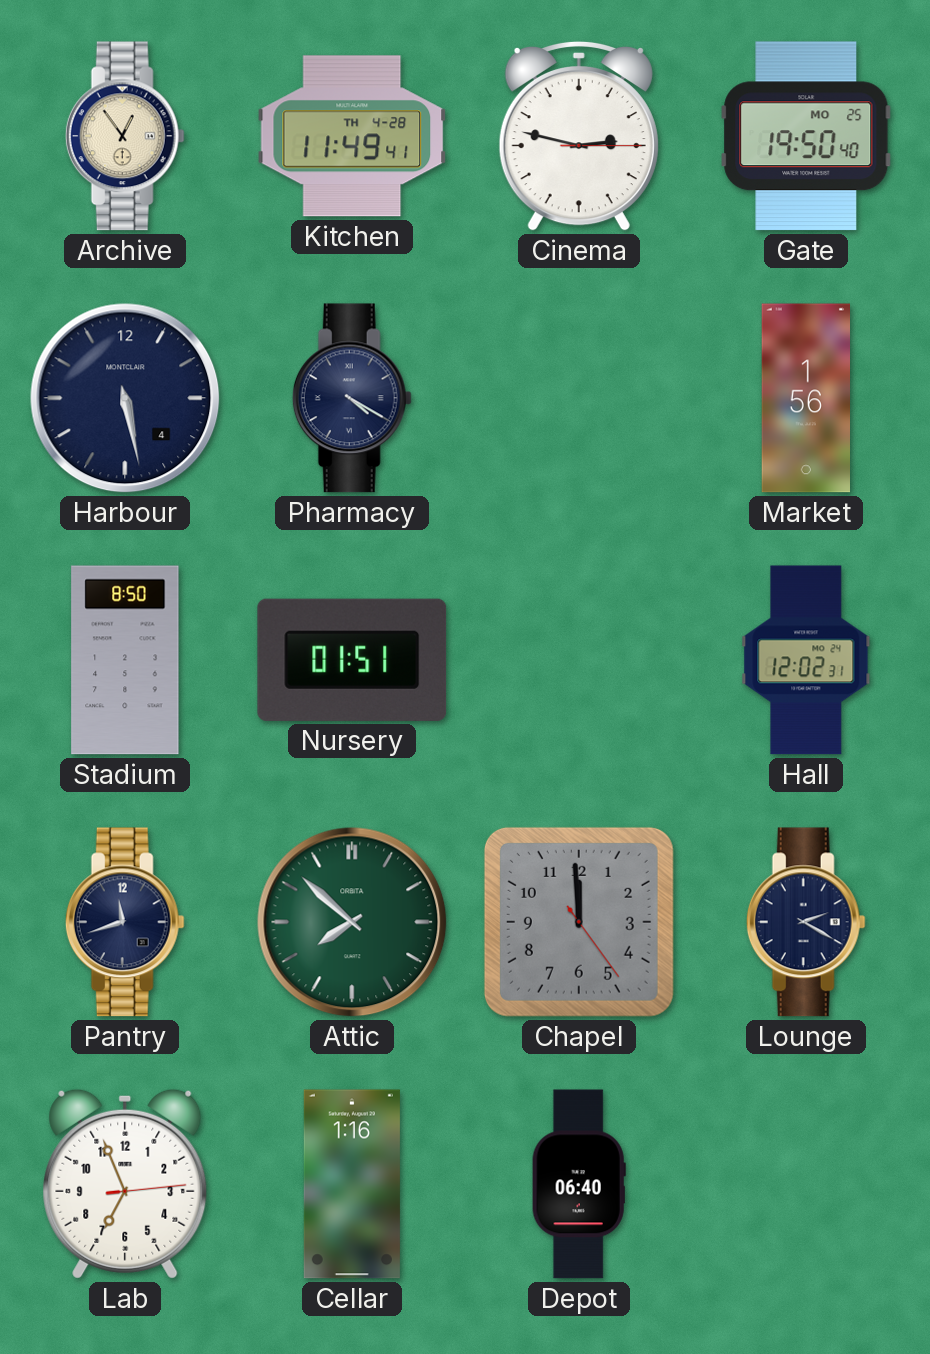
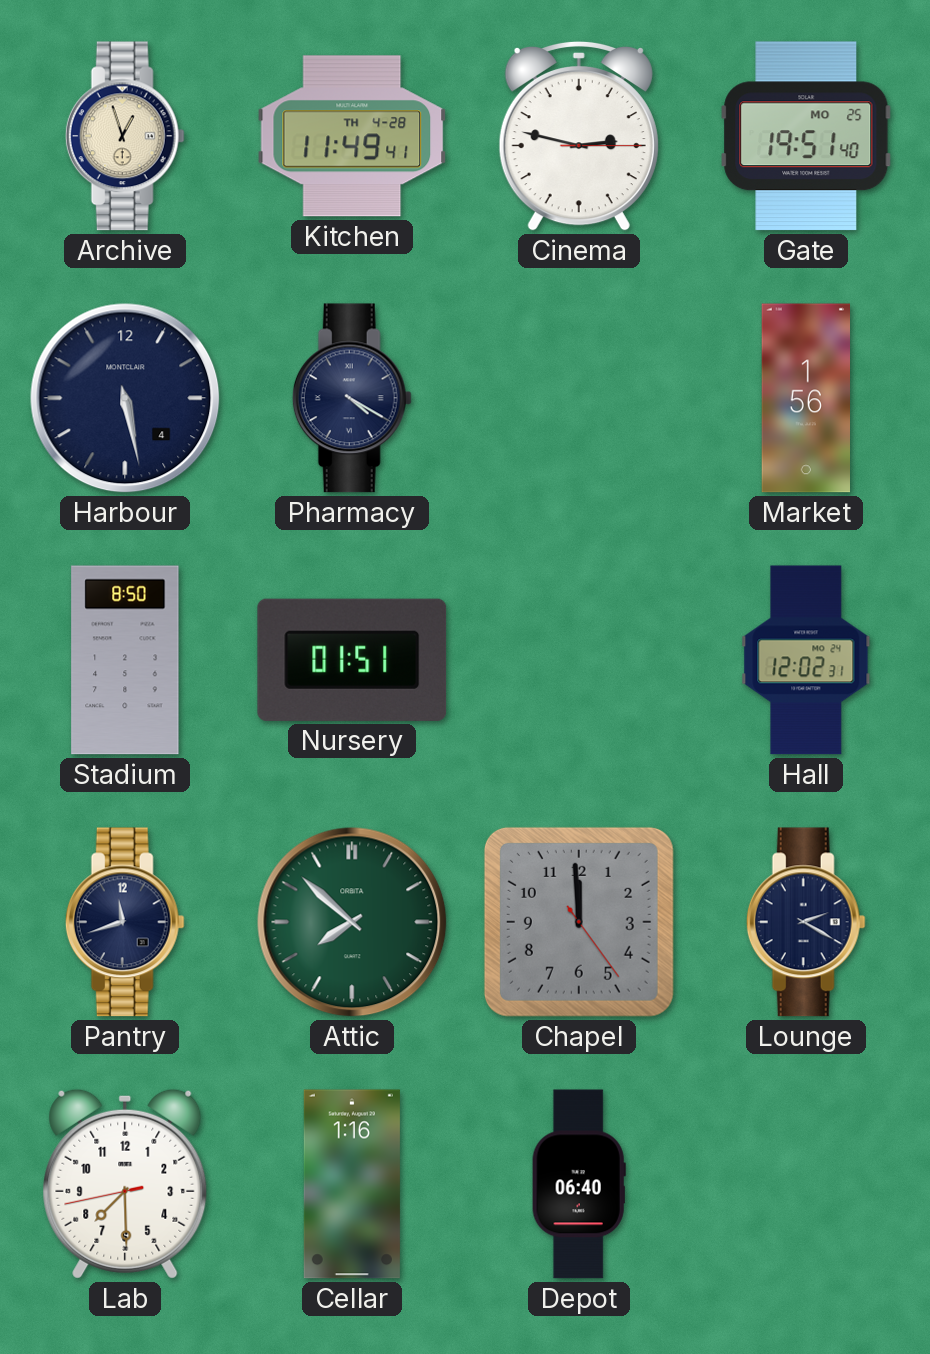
Archive: 12:54 -> 12:57 (125, 136)
Gate: 19:50 -> 19:51 (806, 136)
Lab: 6:56 -> 7:29 (125, 1184)
